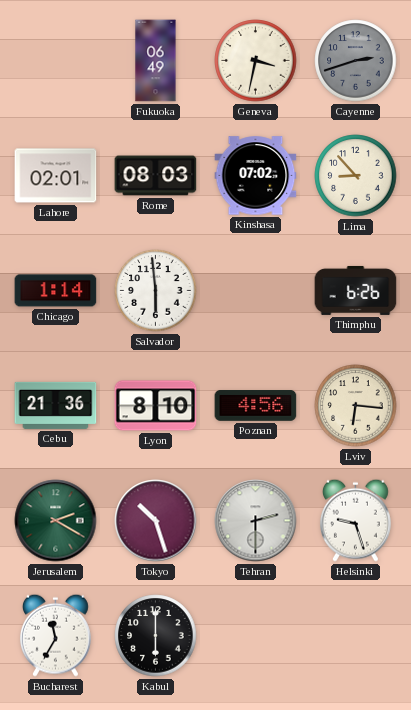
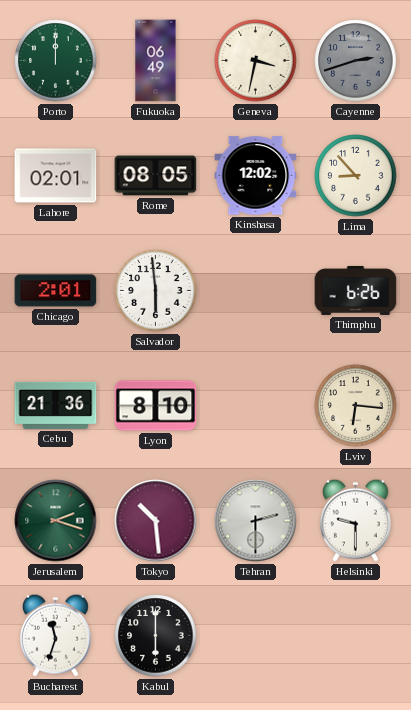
Porto: none -> 12:00 (56, 61)
Rome: 08:03 -> 08:05 (156, 176)
Kinshasa: 07:02 -> 12:02 (256, 176)
Chicago: 1:14 -> 2:01 (56, 291)
Poznan: 4:56 -> none (256, 406)
Jerusalem: 2:20 -> 2:18 (56, 521)
Tokyo: 10:27 -> 10:29 (156, 521)
Helsinki: 9:27 -> 9:30 (355, 520)
Bucharest: 11:35 -> 11:33 (55, 635)
